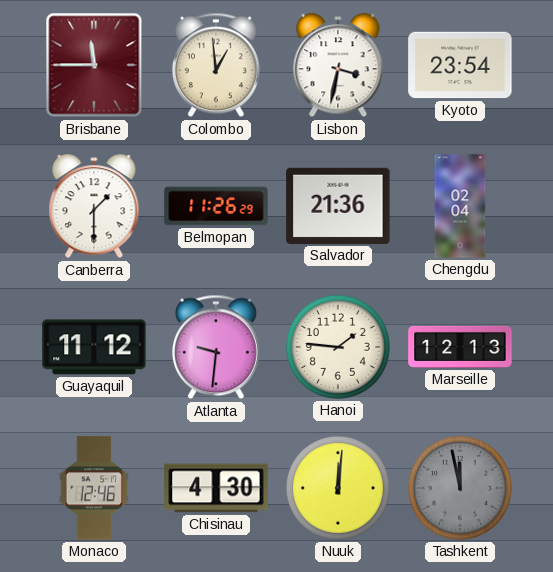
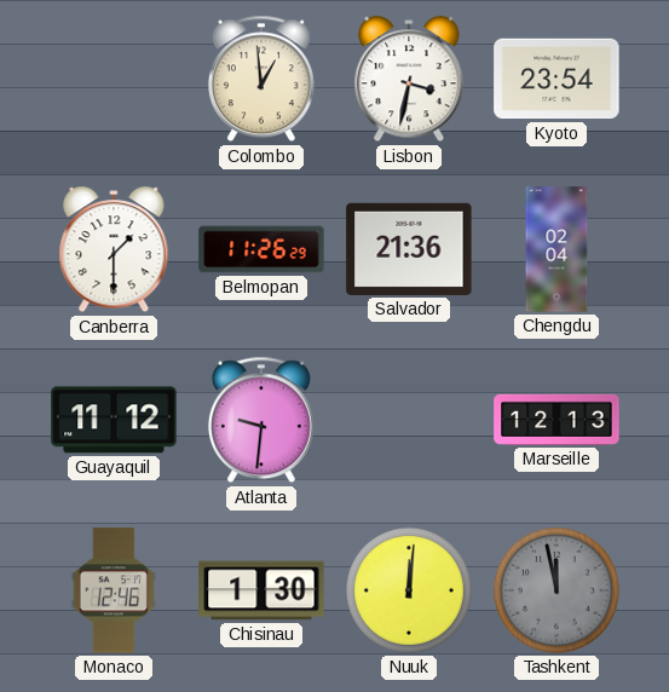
Brisbane: 11:45 -> none (94, 65)
Hanoi: 1:46 -> none (338, 347)
Chisinau: 4:30 -> 1:30 (261, 590)
